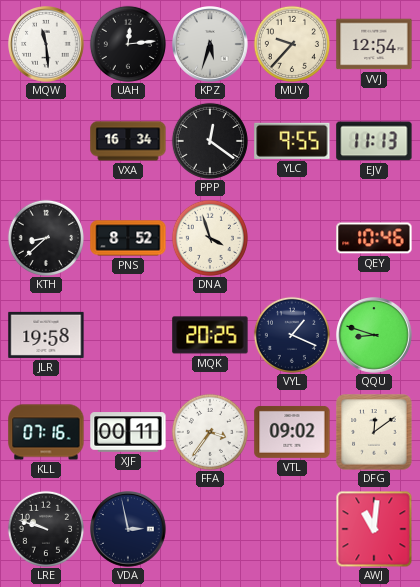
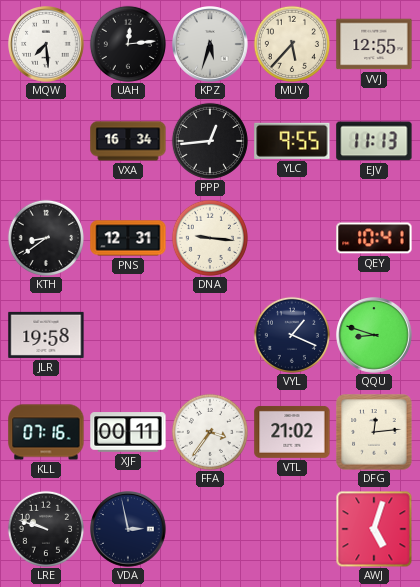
MQW: 11:29 -> 7:29 (47, 45)
MUY: 9:37 -> 5:37 (292, 44)
VVJ: 12:54 -> 12:55 (374, 44)
PPP: 12:21 -> 12:44 (210, 141)
KTH: 8:38 -> 8:39 (46, 238)
PNS: 8:52 -> 12:31 (128, 238)
DNA: 3:57 -> 9:16 (210, 238)
QEY: 10:46 -> 10:41 (374, 238)
MQK: 20:25 -> none (210, 335)
VTL: 09:02 -> 21:02 (292, 432)
DFG: 12:09 -> 12:14 (374, 432)
AWJ: 11:01 -> 5:03 (374, 529)
